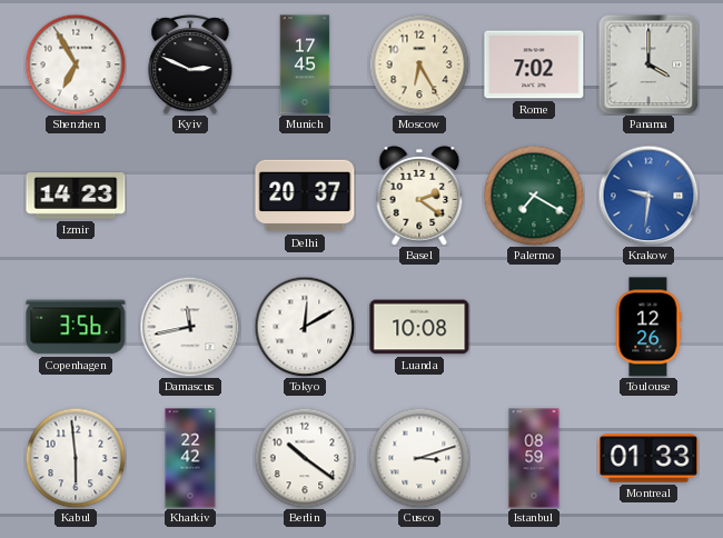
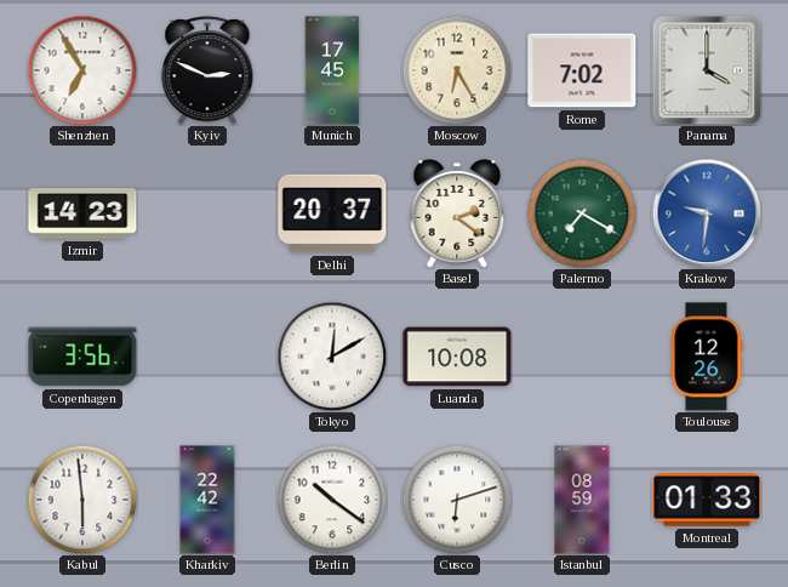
Damascus: 11:43 -> none (190, 327)
Cusco: 3:12 -> 6:12 (457, 500)
